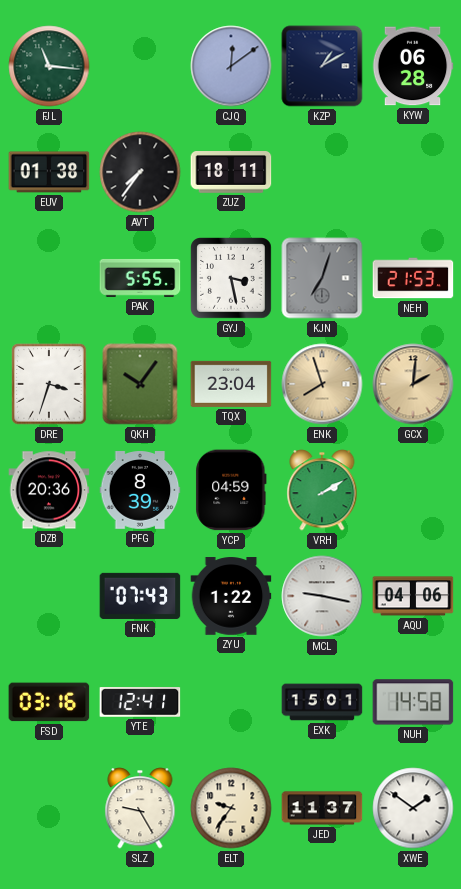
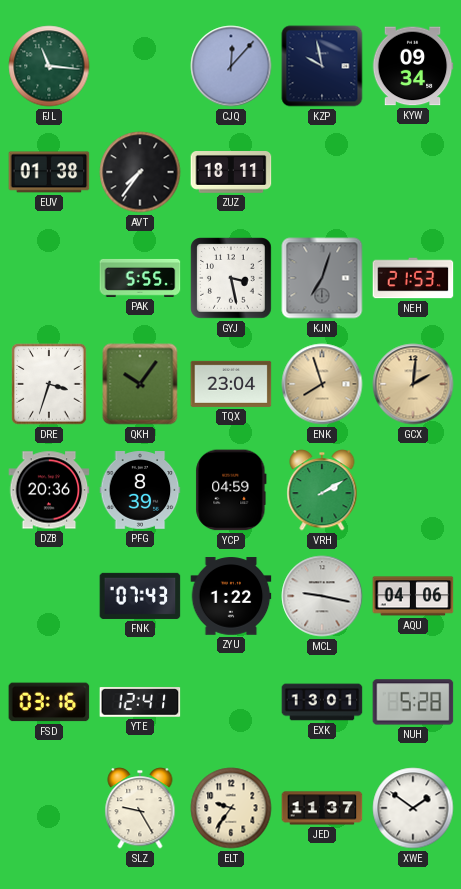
CJQ: 12:09 -> 12:07 (231, 66)
KZP: 1:10 -> 9:58 (322, 66)
KYW: 06:28 -> 09:34 (413, 66)
EXK: 15:01 -> 13:01 (322, 702)
NUH: 14:58 -> 5:28 (413, 702)
